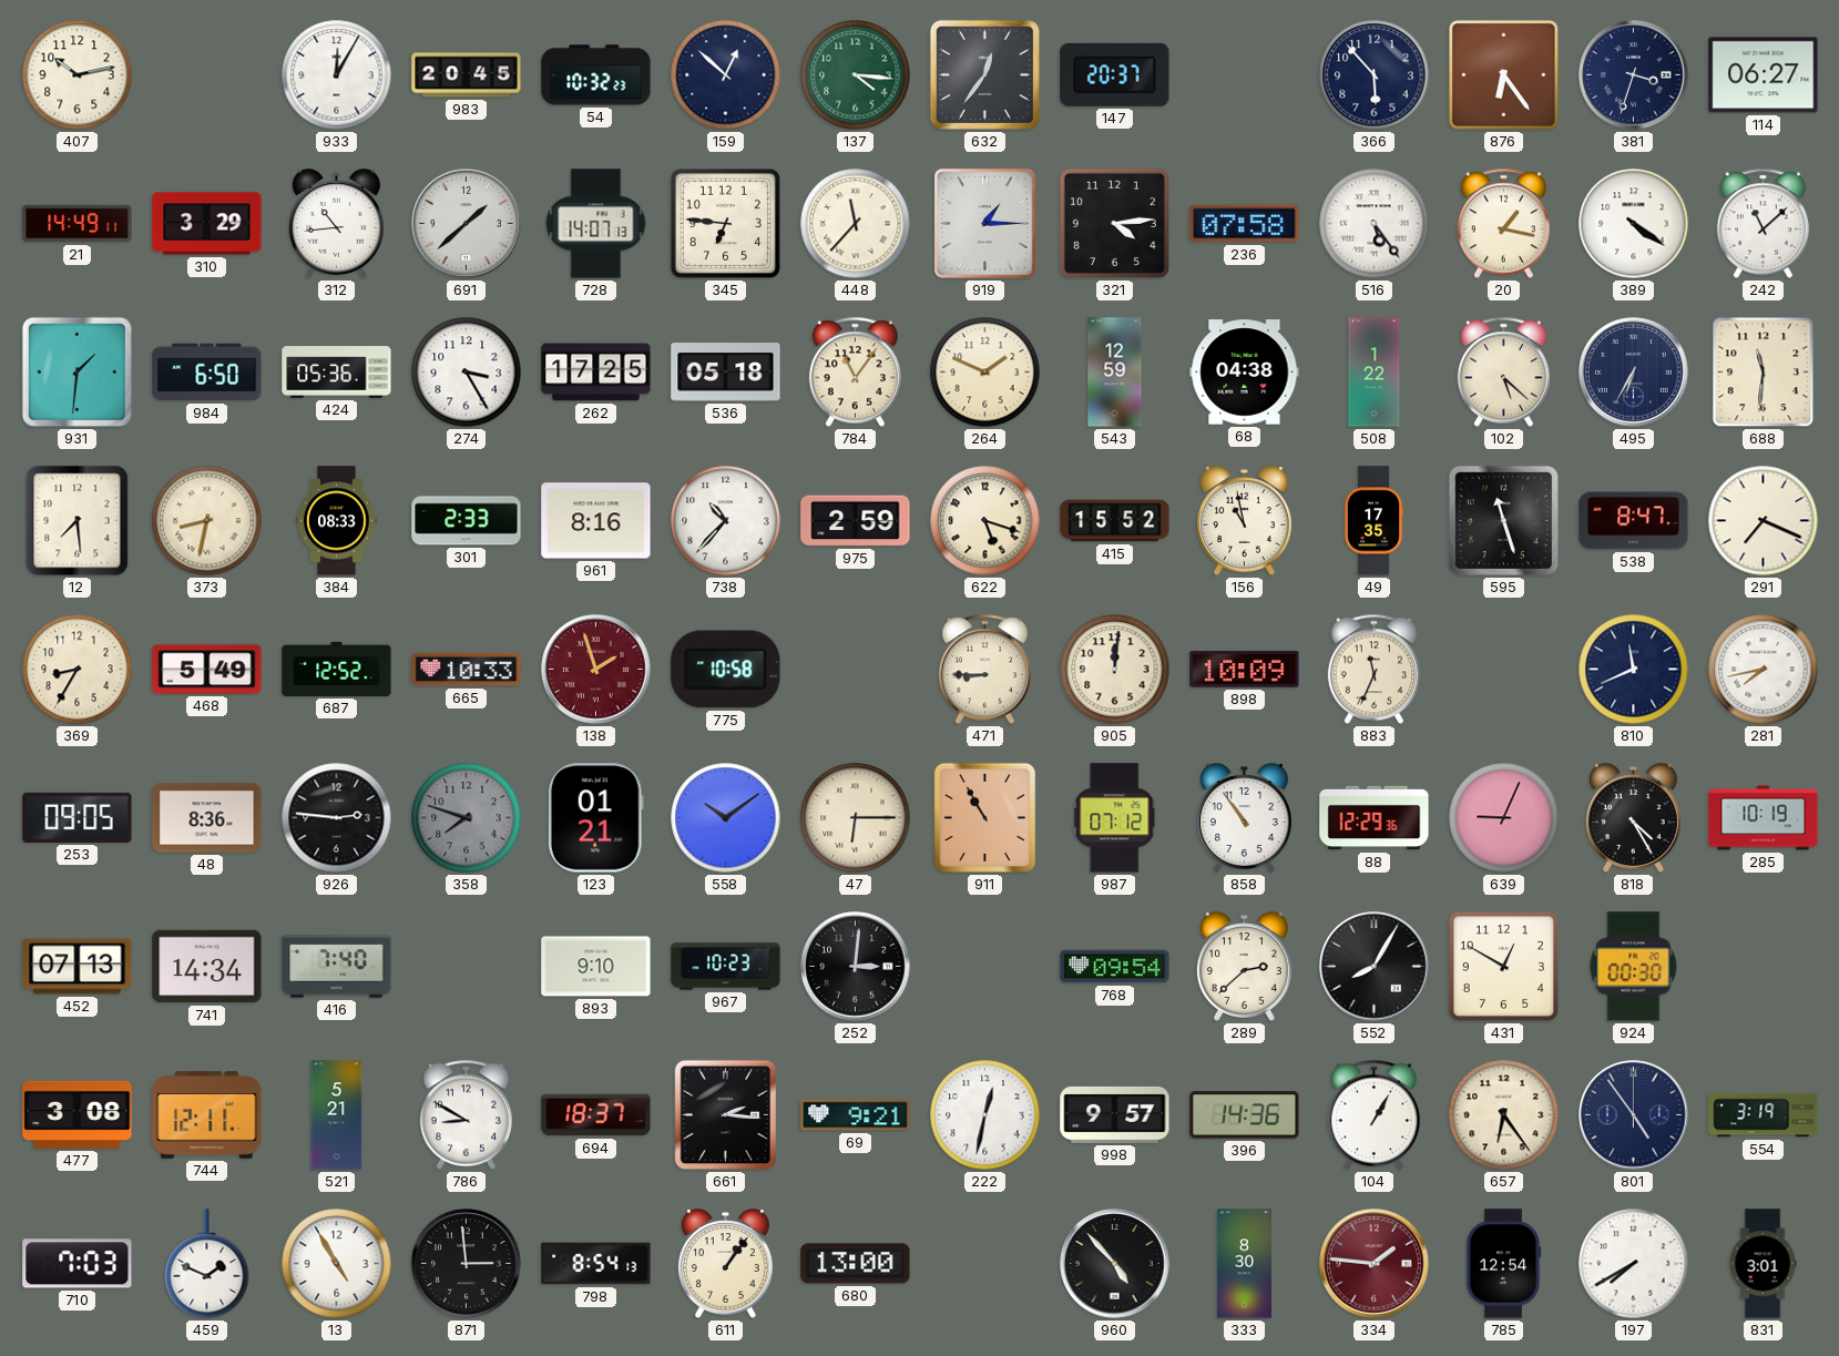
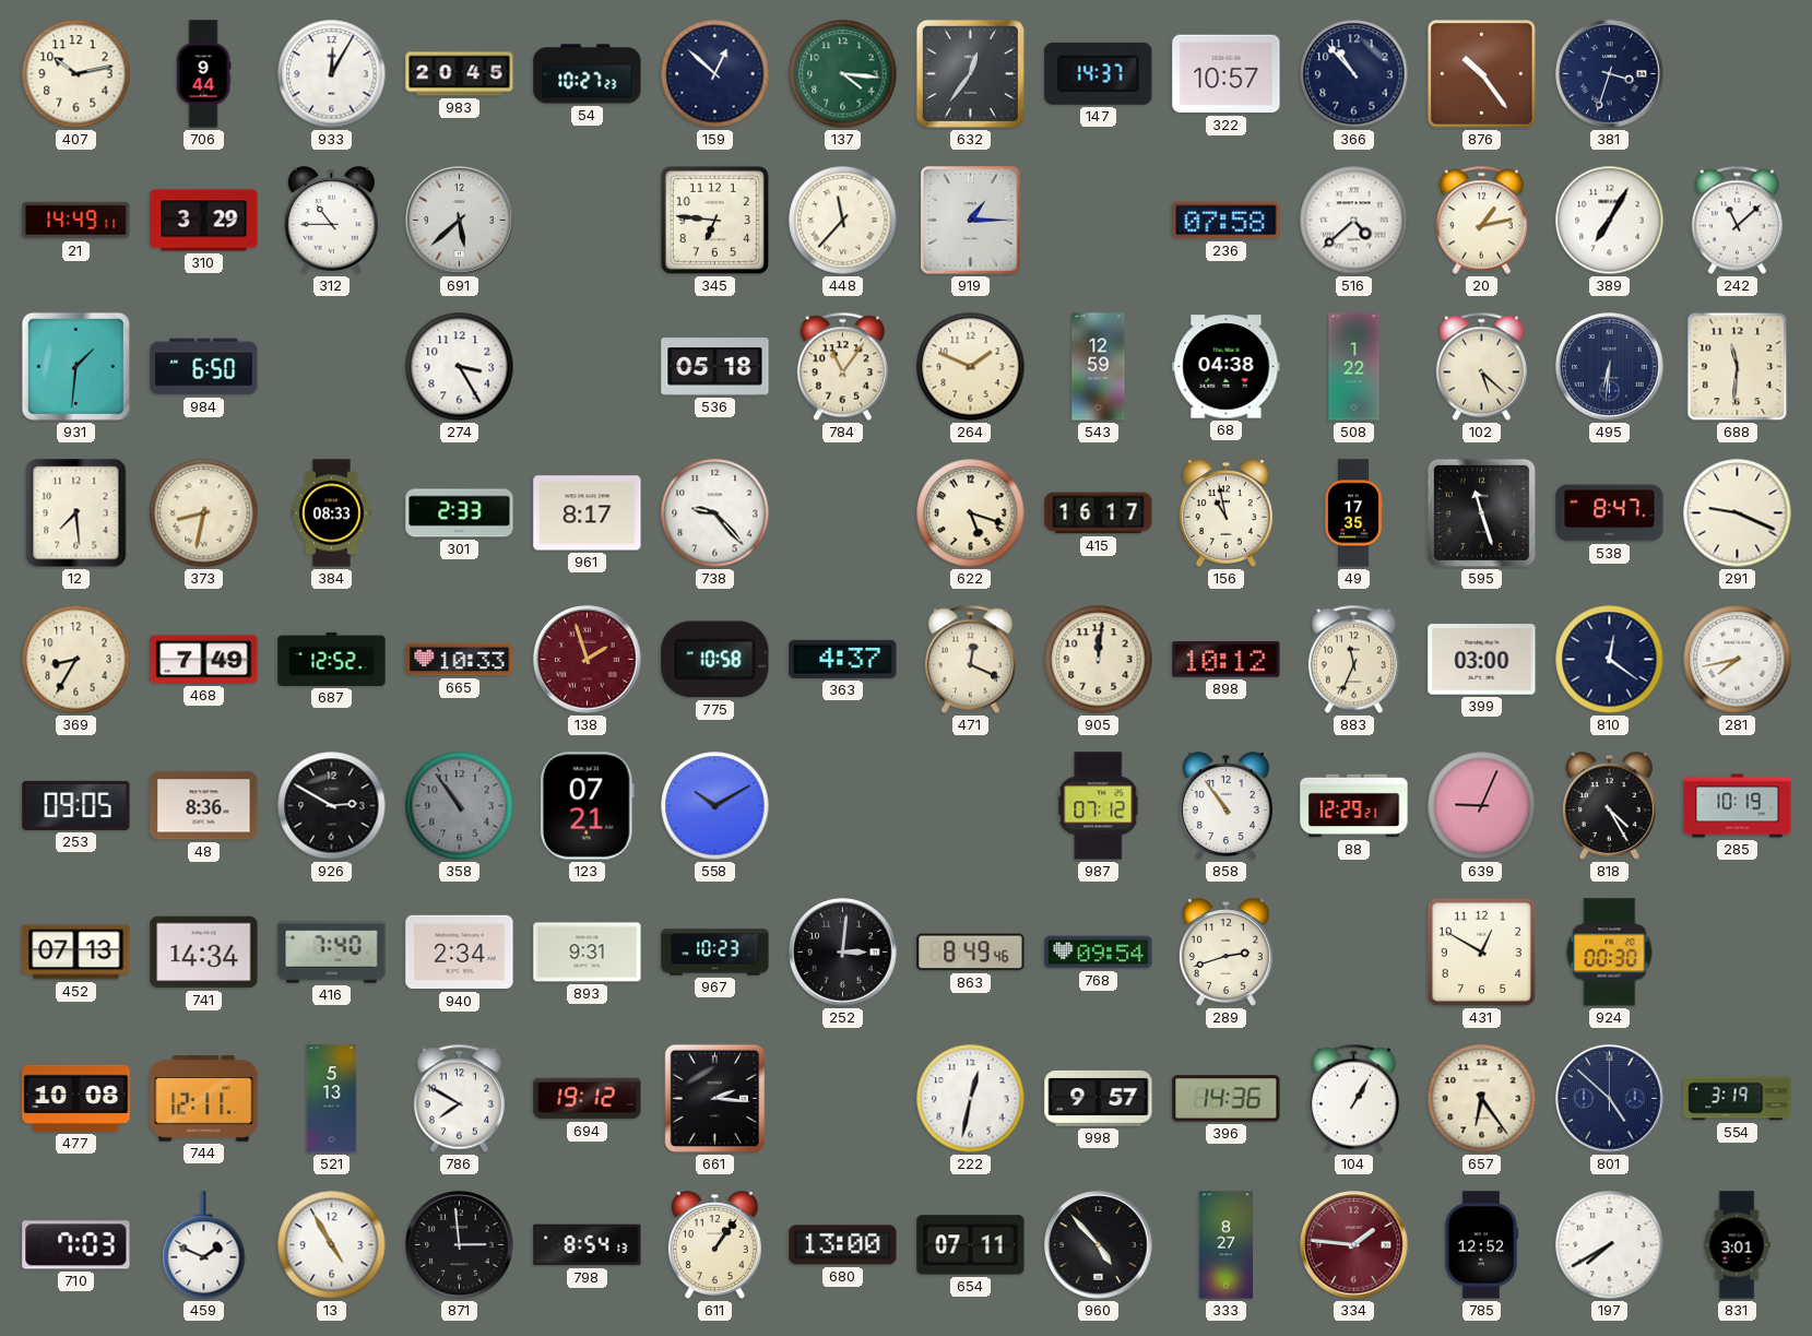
706: none -> 9:44 (203, 74)
54: 10:32 -> 10:27 (588, 74)
147: 20:37 -> 14:37 (1099, 73)
322: none -> 10:57 (1227, 74)
366: 5:53 -> 10:53 (1354, 74)
876: 6:24 -> 10:24 (1482, 74)
114: 06:27 -> none (1764, 75)
312: 10:44 -> 10:45 (331, 221)
691: 1:38 -> 5:38 (460, 221)
728: 14:07 -> none (596, 224)
321: 4:14 -> none (1114, 223)
516: 5:24 -> 4:38 (1354, 221)
20: 1:17 -> 1:13 (1481, 221)
389: 4:21 -> 7:05 (1610, 221)
424: 05:36 -> none (337, 373)
262: 17:25 -> none (596, 373)
495: 6:35 -> 6:31 (1610, 367)
961: 8:16 -> 8:17 (588, 513)
738: 10:37 -> 9:23 (715, 513)
975: 2:59 -> none (856, 521)
415: 15:52 -> 16:17 (1099, 513)
291: 7:19 -> 9:19 (1738, 513)
468: 5:49 -> 7:49 (204, 660)
363: none -> 4:37 (843, 659)
471: 8:45 -> 12:19 (970, 660)
898: 10:09 -> 10:12 (1227, 660)
399: none -> 03:00 (1482, 660)
810: 11:41 -> 12:21 (1610, 660)
926: 2:46 -> 2:50 (332, 806)
358: 7:48 -> 10:54 (460, 806)
123: 01:21 -> 07:21 (587, 806)
558: 10:09 -> 10:10 (715, 806)
47: 6:15 -> none (856, 818)
911: 10:55 -> none (985, 818)
88: 12:29:36 -> 12:29:21 (1354, 806)
940: none -> 2:34 (460, 953)
893: 9:10 -> 9:31 (588, 953)
863: none -> 8:49 (971, 953)
289: 2:38 -> 2:42 (1225, 953)
552: 8:05 -> none (1375, 967)
477: 3:08 -> 10:08 (76, 1098)
521: 5:21 -> 5:13 (332, 1099)
786: 8:50 -> 7:50 (459, 1099)
694: 18:37 -> 19:12 (588, 1099)
69: 9:21 -> none (856, 1115)
801: 4:54 -> 4:52 (1610, 1099)
654: none -> 07:11 (971, 1245)
333: 8:30 -> 8:27 (1225, 1245)
785: 12:54 -> 12:52 (1481, 1245)
